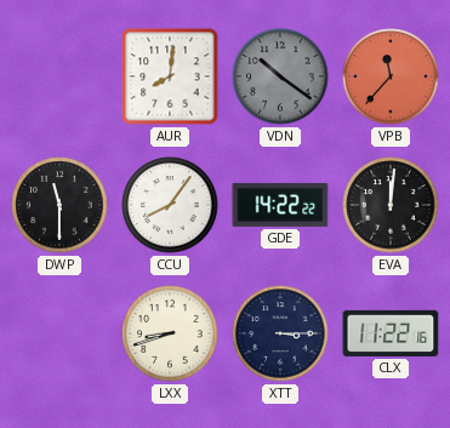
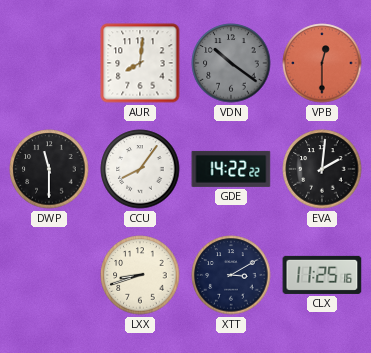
VPB: 11:37 -> 12:30 (322, 63)
EVA: 12:01 -> 2:01 (322, 169)
XTT: 3:15 -> 3:10 (231, 275)
CLX: 11:22 -> 11:25 (322, 275)
